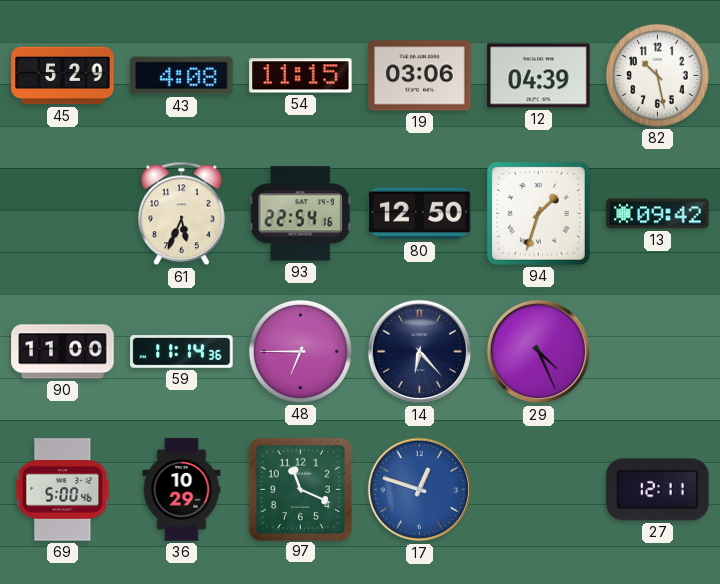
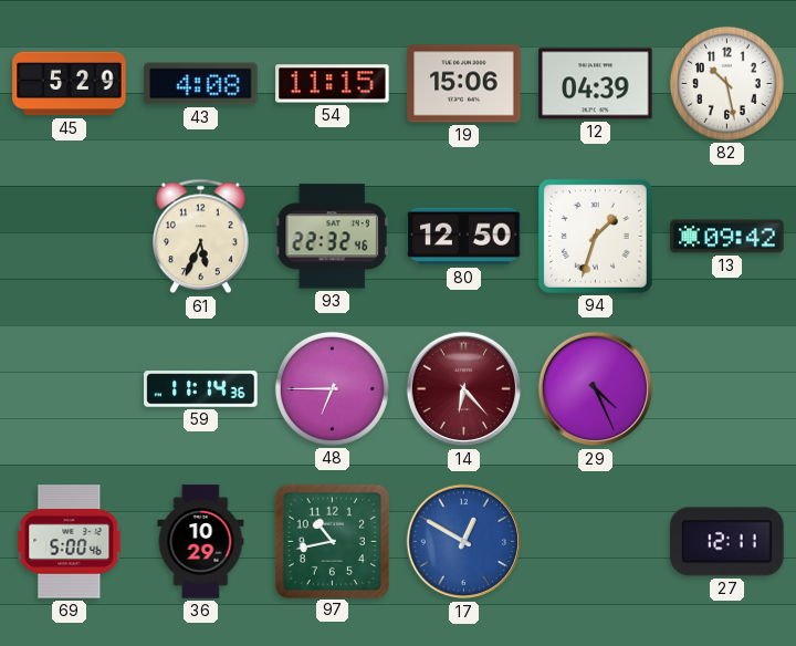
19: 03:06 -> 15:06 (464, 84)
93: 22:54 -> 22:32 (332, 237)
90: 11:00 -> none (63, 352)
14 dial: navy -> burgundy (464, 389)
97: 11:19 -> 10:43 (332, 541)
17: 12:48 -> 12:50 (464, 542)
